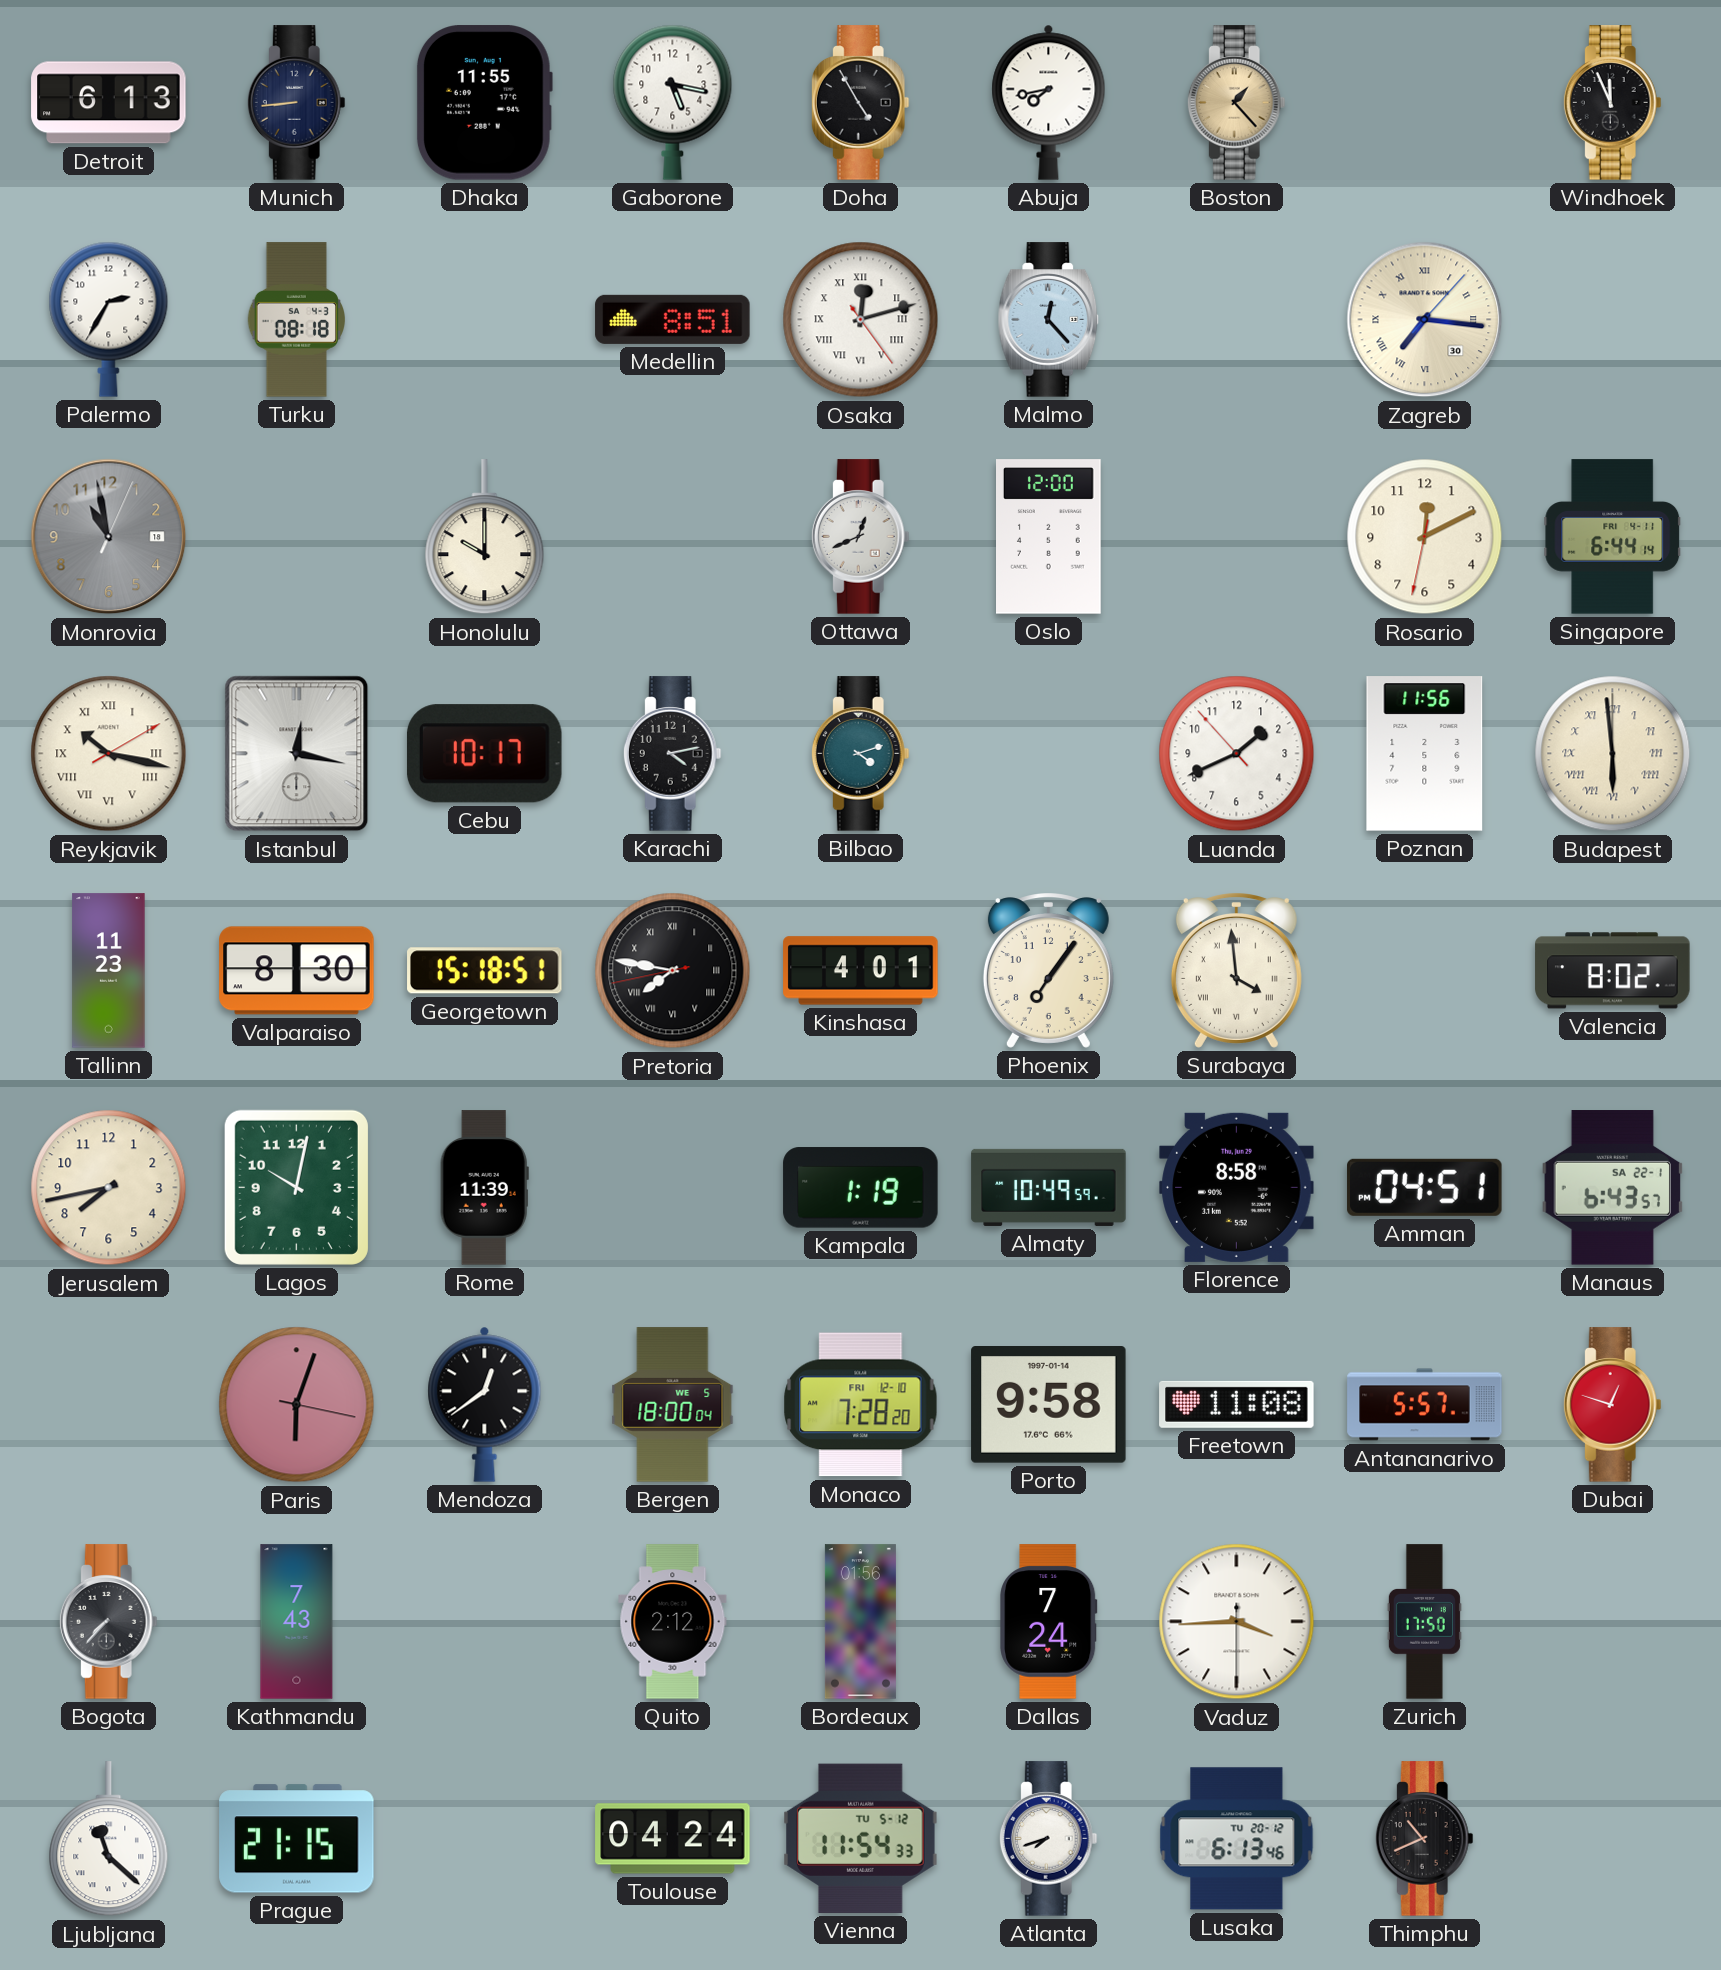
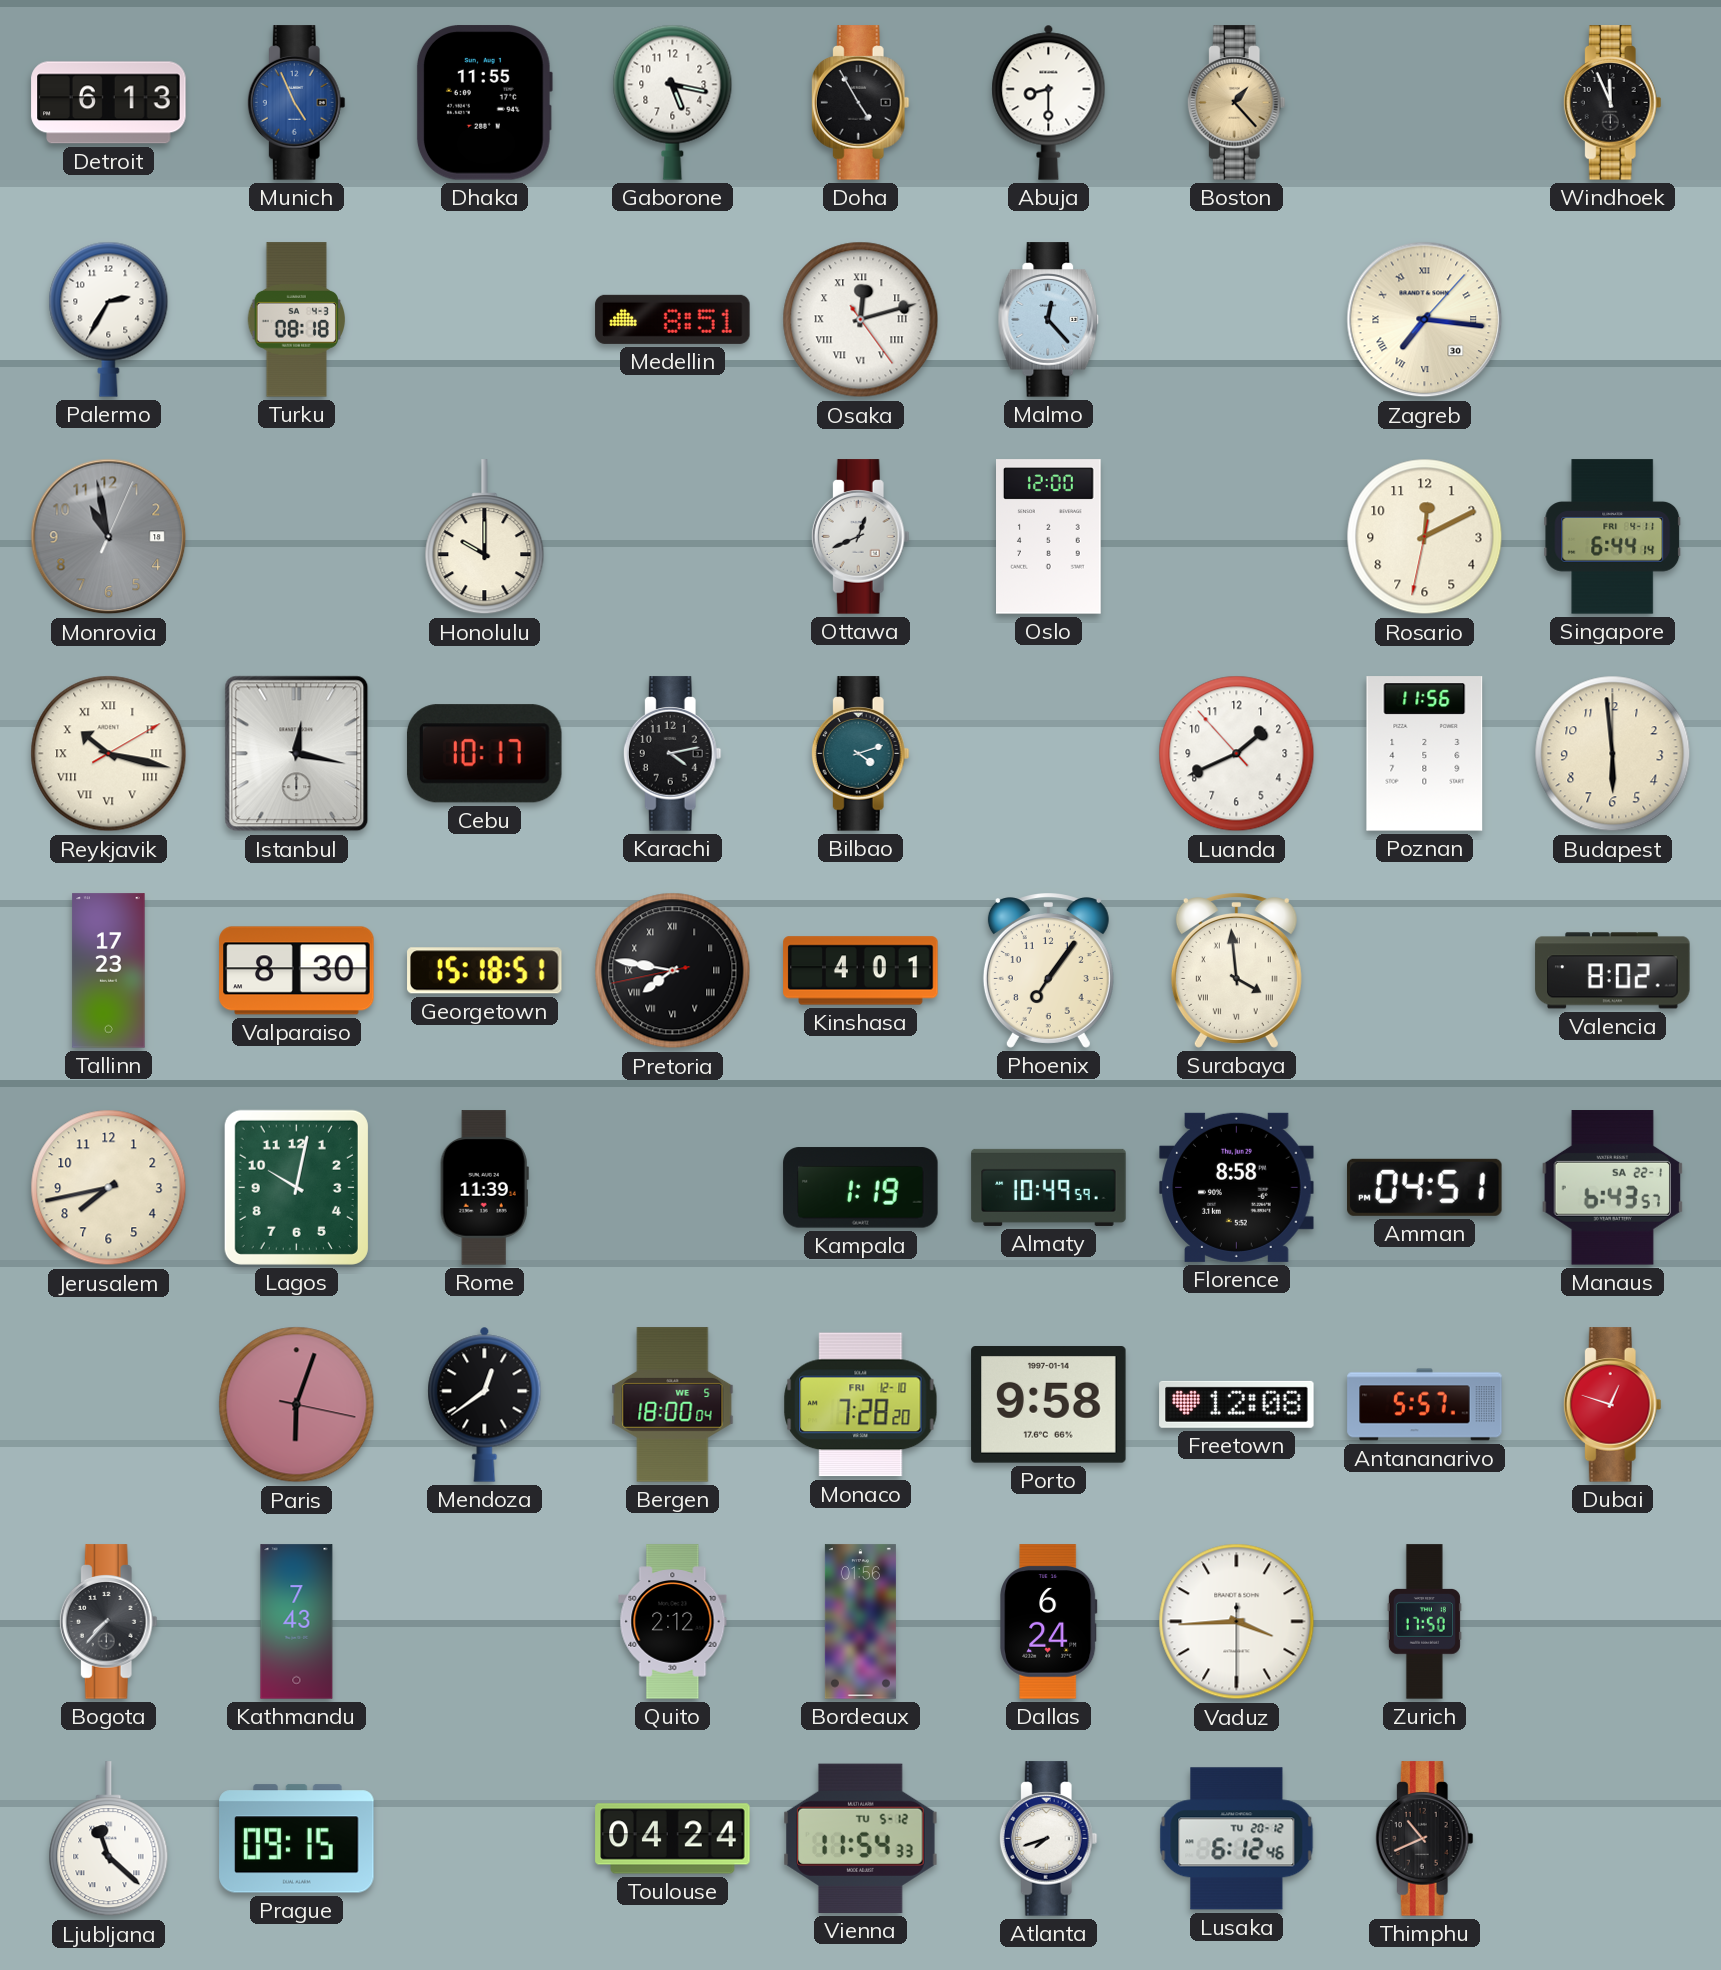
Munich: 8:44 -> 4:56 (296, 103)
Munich dial: navy -> blue (296, 103)
Abuja: 7:43 -> 8:30 (1049, 102)
Budapest numerals: Roman -> Arabic (1613, 754)
Tallinn: 11:23 -> 17:23 (109, 971)
Freetown: 11:08 -> 12:08 (1237, 1404)
Dallas: 7:24 -> 6:24 (1049, 1622)
Prague: 21:15 -> 09:15 (297, 1839)
Lusaka: 6:13 -> 6:12 (1237, 1839)
